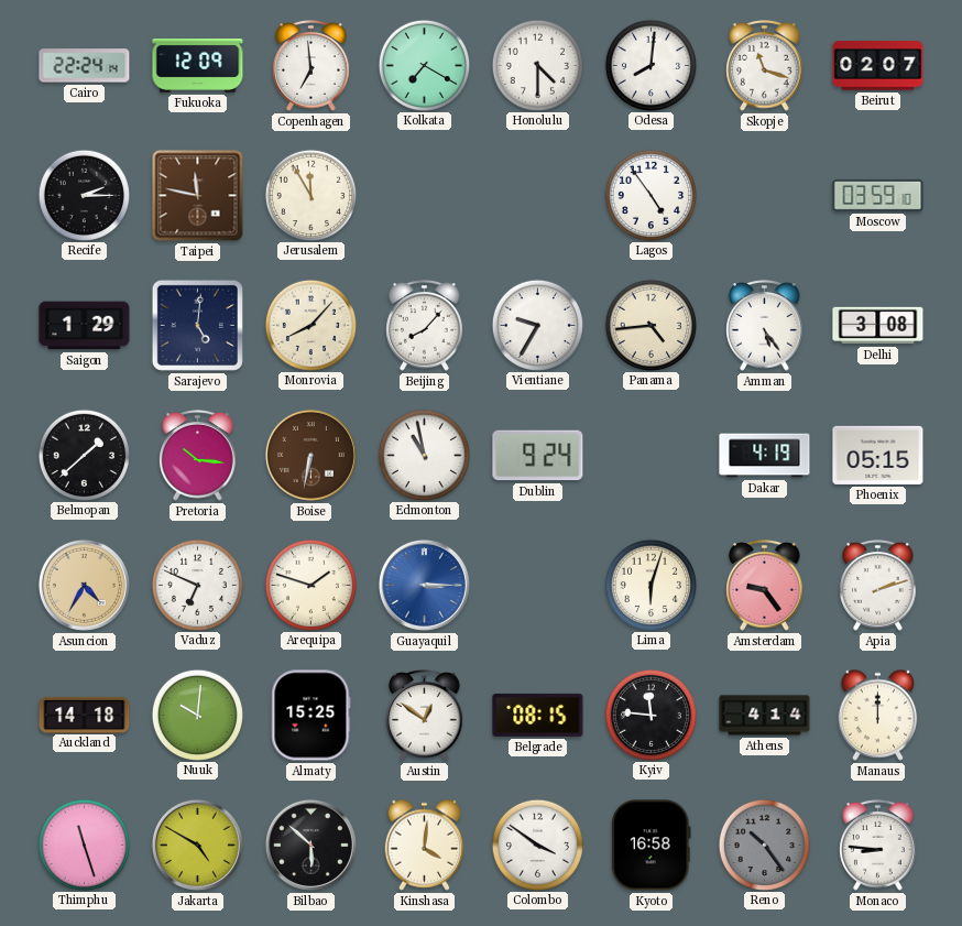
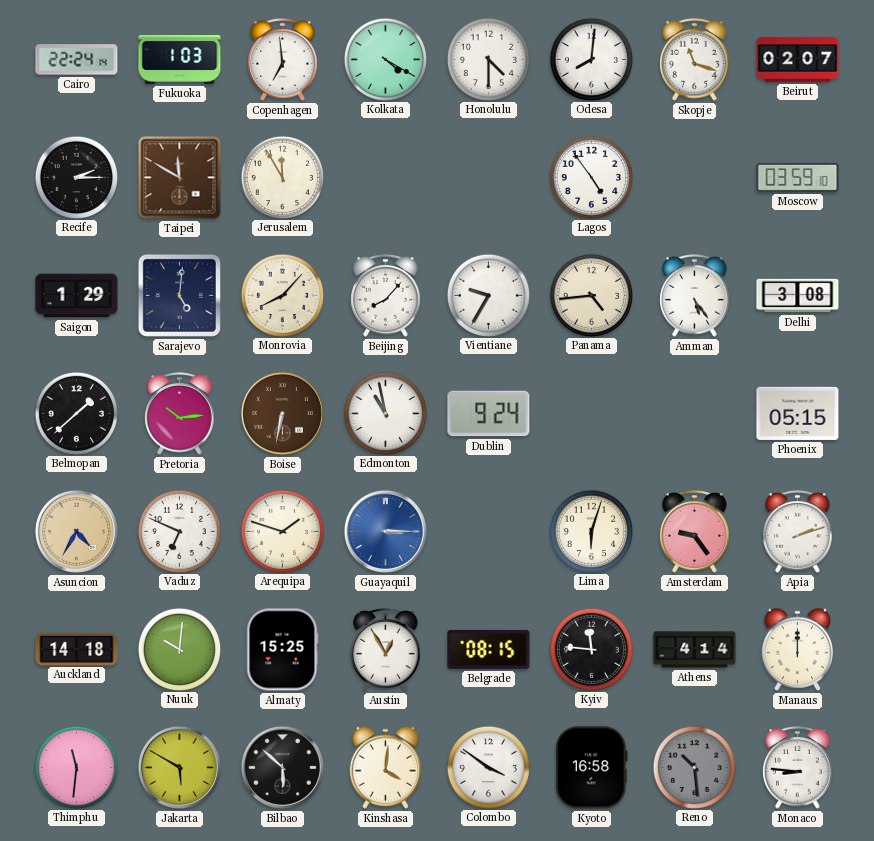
Fukuoka: 12:09 -> 1:03 (180, 60)
Kolkata: 7:20 -> 4:20 (385, 59)
Taipei: 11:47 -> 11:50 (180, 178)
Pretoria: 10:16 -> 10:14 (180, 414)
Dakar: 4:19 -> none (765, 456)
Austin: 12:51 -> 12:55 (386, 650)
Thimphu: 11:27 -> 11:31 (76, 767)
Jakarta: 4:50 -> 5:50 (179, 767)
Reno: 10:24 -> 10:29 (694, 767)
